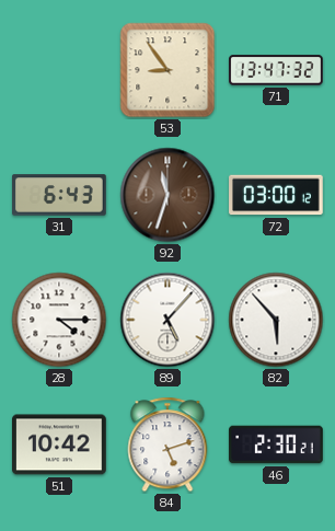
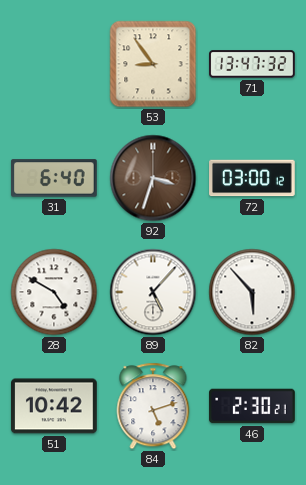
31: 6:43 -> 6:40 (54, 178)
92: 11:33 -> 3:33 (153, 178)
28: 4:15 -> 4:50 (54, 292)
